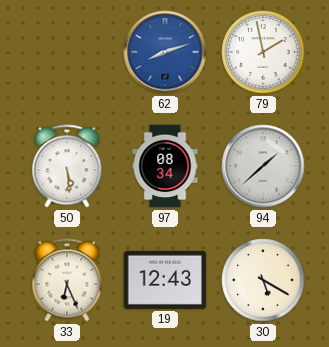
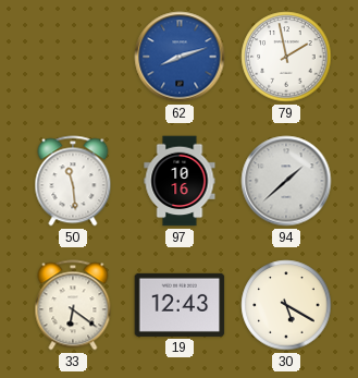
50: 5:29 -> 11:29 (73, 181)
97: 08:34 -> 10:16 (180, 181)
33: 6:26 -> 6:21 (73, 305)
